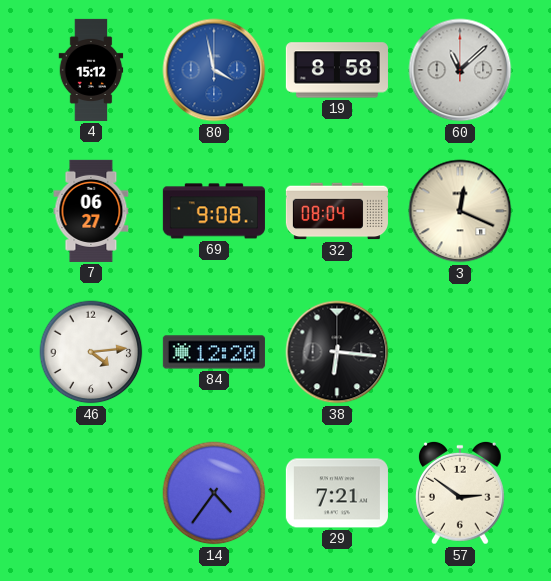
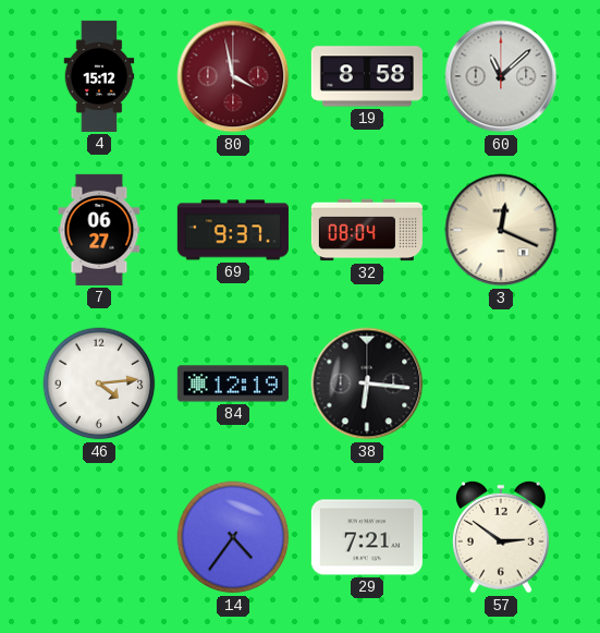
80 dial: blue -> burgundy (233, 76)
69: 9:08 -> 9:37 (233, 230)
84: 12:20 -> 12:19 (233, 384)
